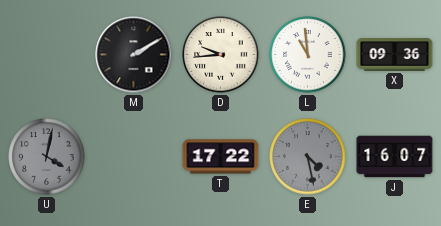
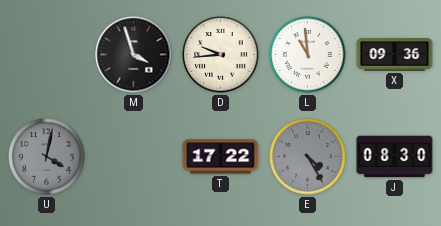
M: 2:10 -> 3:57 (134, 55)
E: 4:28 -> 4:25 (308, 157)
J: 16:07 -> 08:30 (395, 157)
